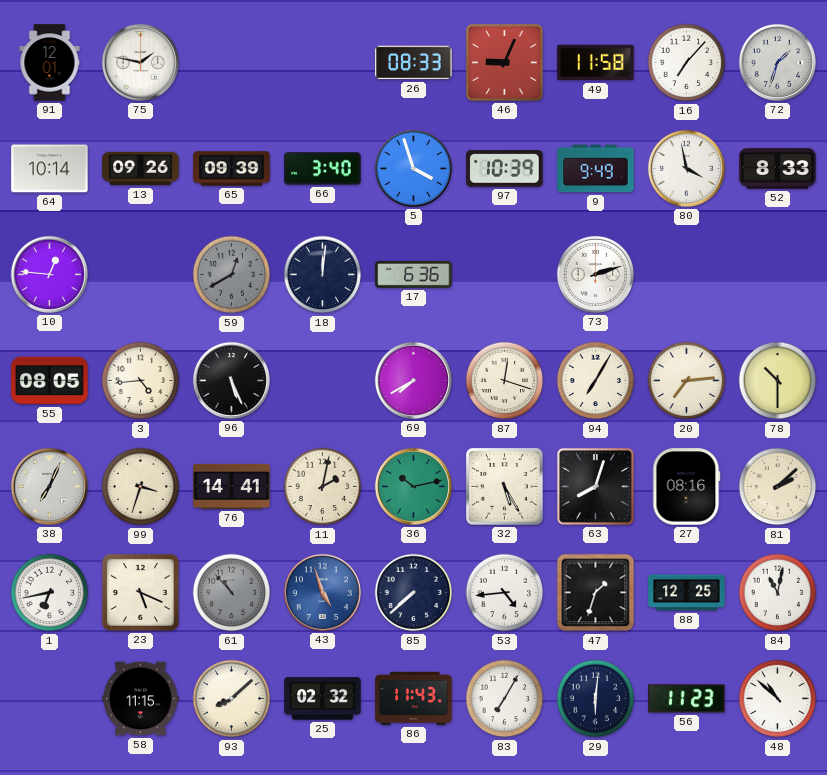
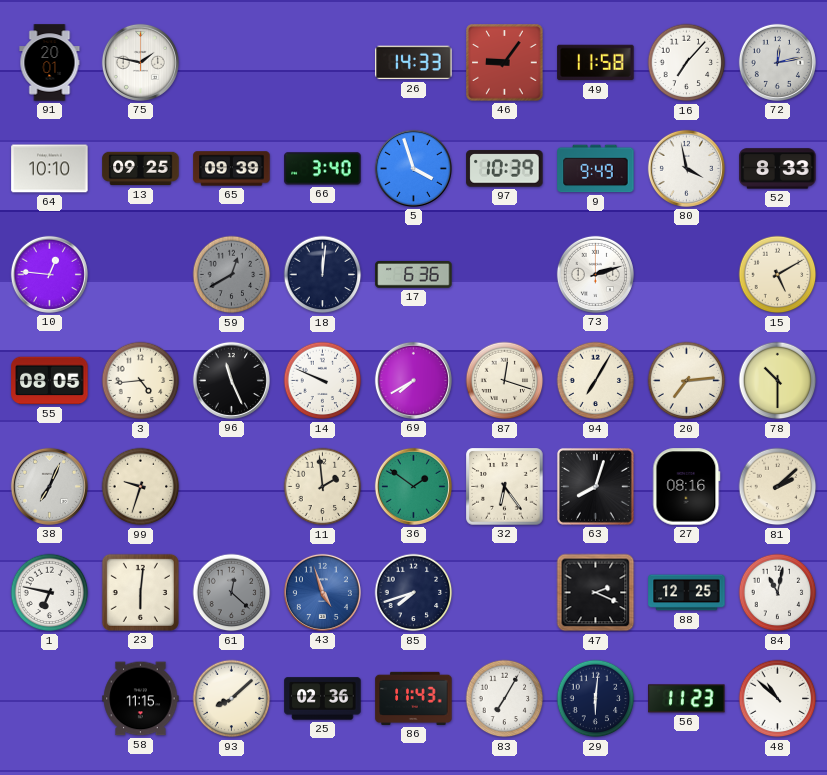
91: 12:01 -> 20:01 (50, 63)
26: 08:33 -> 14:33 (414, 63)
46: 9:04 -> 9:06 (505, 63)
72: 1:33 -> 12:13 (777, 62)
64: 10:14 -> 10:10 (50, 169)
13: 09:26 -> 09:25 (141, 169)
15: none -> 5:10 (778, 275)
96: 5:26 -> 11:26 (231, 380)
14: none -> 9:49 (323, 381)
99: 3:33 -> 9:33 (141, 487)
76: 14:41 -> none (232, 486)
11: 2:02 -> 1:59 (323, 487)
36: 10:13 -> 1:51 (413, 486)
32: 5:25 -> 6:24 (505, 487)
1: 6:43 -> 6:47 (50, 593)
23: 5:19 -> 6:01 (140, 592)
61: 10:53 -> 12:22 (232, 593)
85: 7:38 -> 7:42 (414, 593)
53: 4:44 -> none (505, 593)
47: 1:33 -> 2:19 (596, 593)
25: 02:32 -> 02:36 (323, 699)
